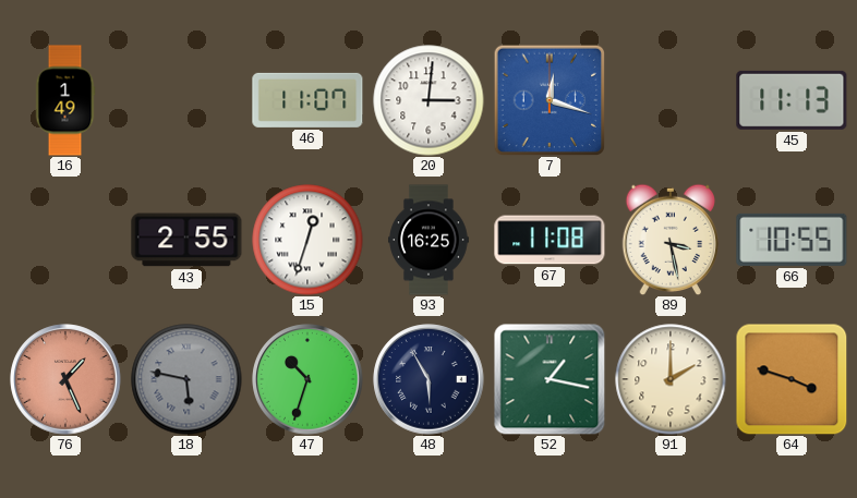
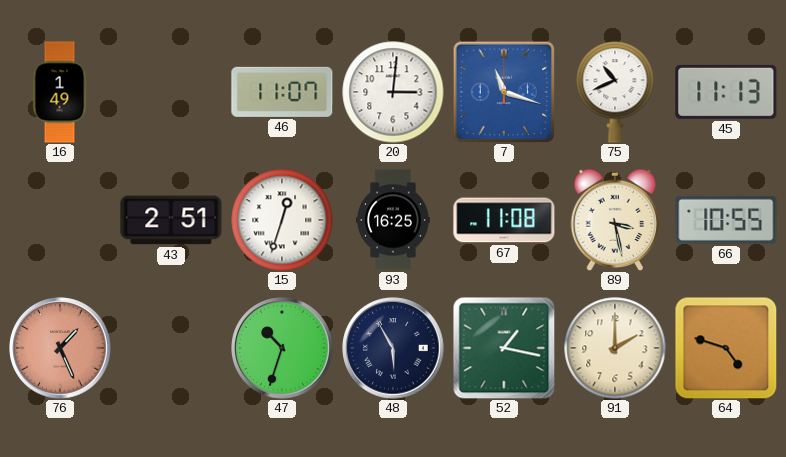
7: 12:18 -> 11:18 (503, 91)
75: none -> 10:41 (615, 92)
43: 2:55 -> 2:51 (171, 220)
18: 5:47 -> none (186, 379)
64: 3:48 -> 4:48 (726, 348)
